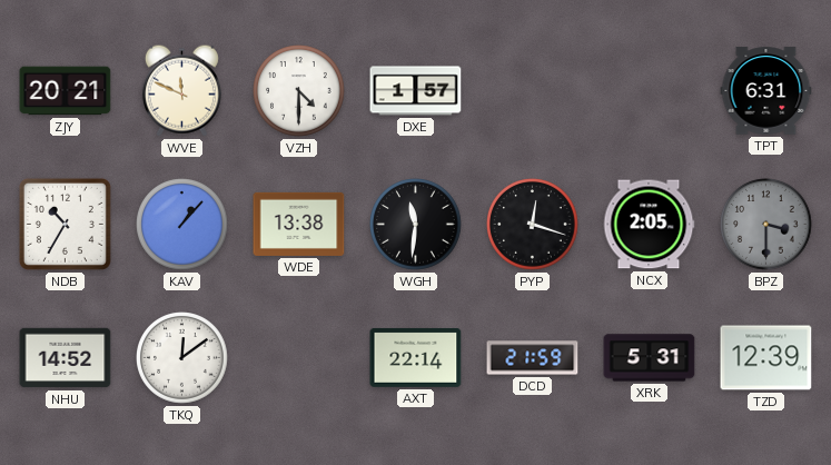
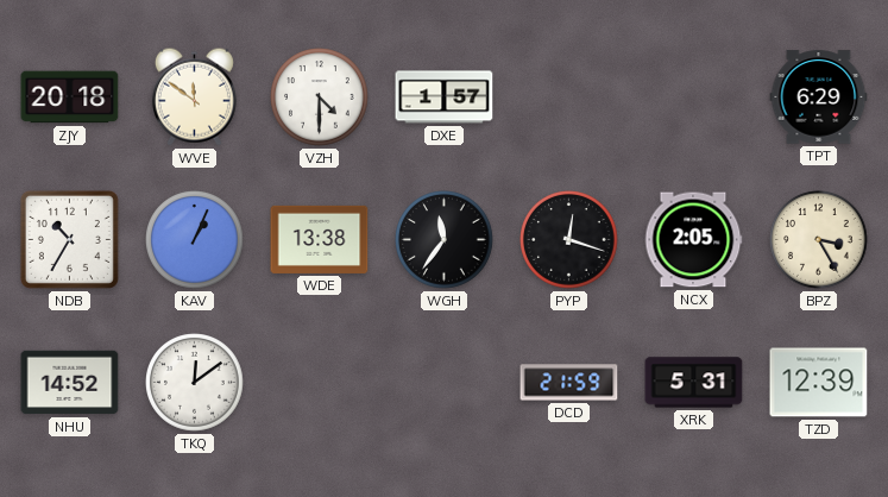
ZJY: 20:21 -> 20:18 (70, 97)
WVE: 11:49 -> 11:51 (194, 96)
TPT: 6:31 -> 6:29 (819, 97)
KAV: 1:07 -> 1:04 (195, 240)
WGH: 11:31 -> 11:36 (445, 240)
BPZ: 3:30 -> 3:25 (819, 240)
BPZ dial: grey -> cream (819, 240)
AXT: 22:14 -> none (416, 358)
